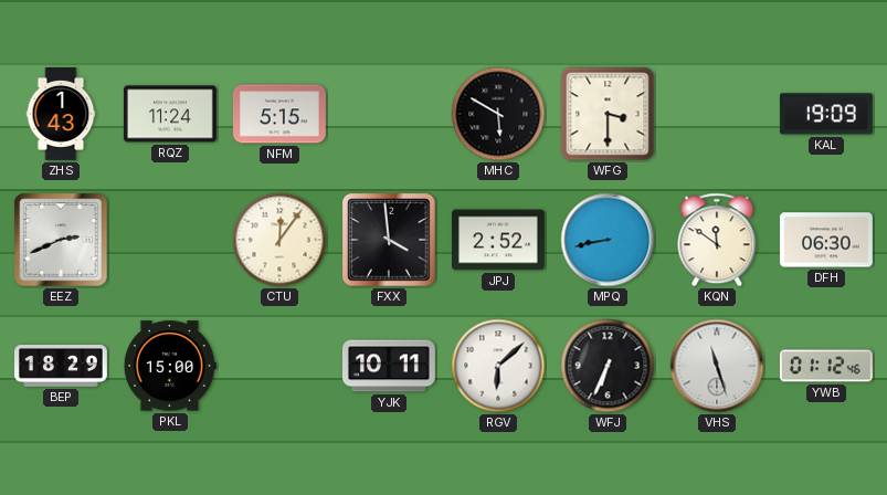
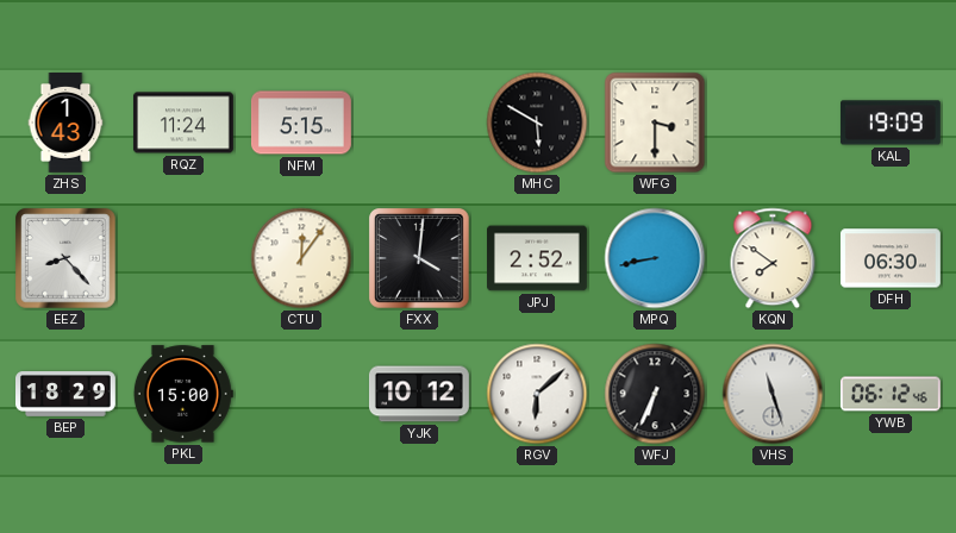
EEZ: 2:41 -> 8:23 (65, 258)
FXX: 3:59 -> 4:01 (419, 258)
KQN: 11:51 -> 7:51 (773, 258)
YJK: 10:11 -> 10:12 (420, 394)
YWB: 01:12 -> 06:12 (891, 394)
